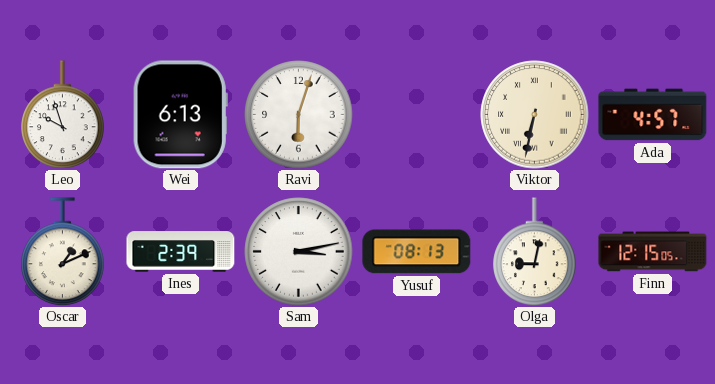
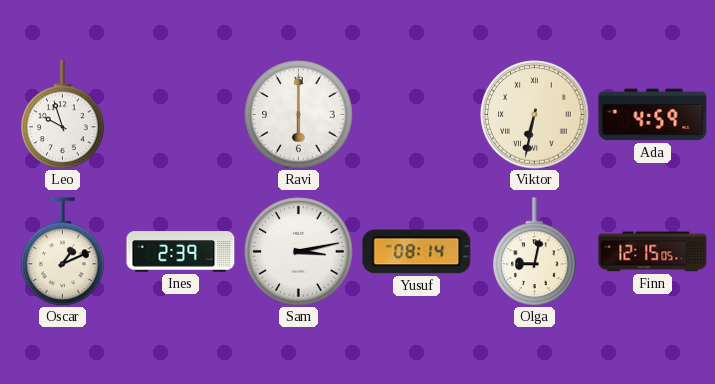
Wei: 6:13 -> none (180, 115)
Ravi: 6:03 -> 6:00 (299, 115)
Ada: 4:57 -> 4:59 (653, 115)
Yusuf: 08:13 -> 08:14 (417, 252)
